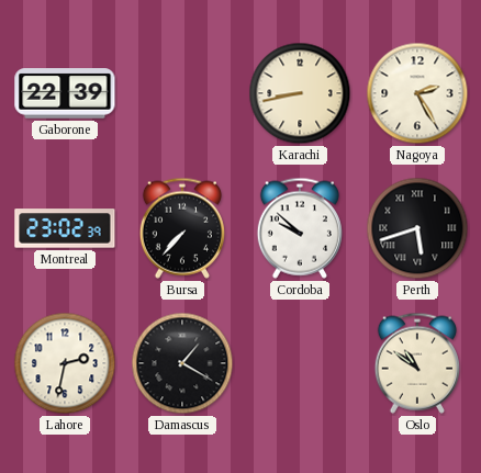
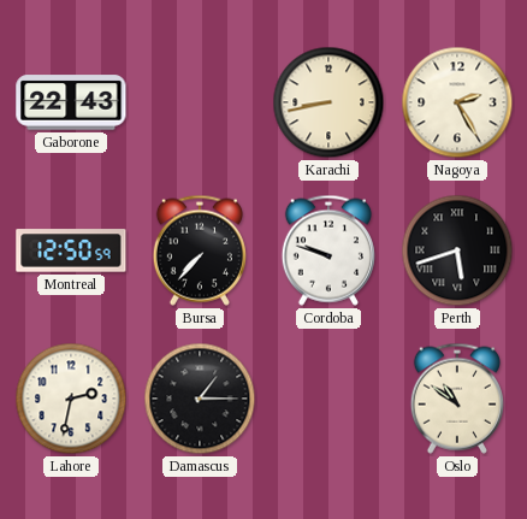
Gaborone: 22:39 -> 22:43 (71, 102)
Montreal: 23:02 -> 12:50 (71, 250)
Cordoba: 9:52 -> 9:48 (328, 250)
Damascus: 1:20 -> 1:15 (200, 399)
